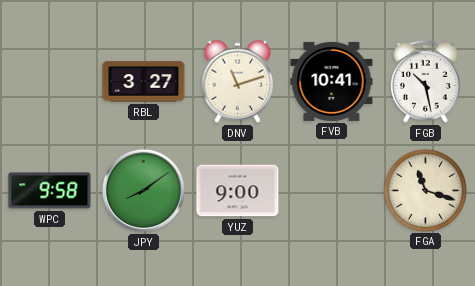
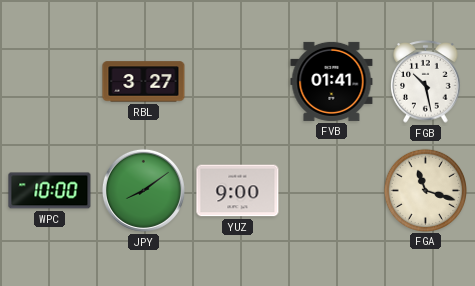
DNV: 11:12 -> none (238, 81)
FVB: 10:41 -> 01:41 (332, 81)
WPC: 9:58 -> 10:00 (50, 191)
